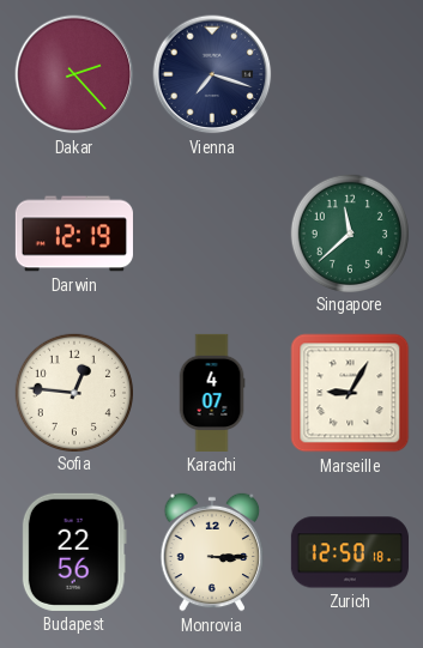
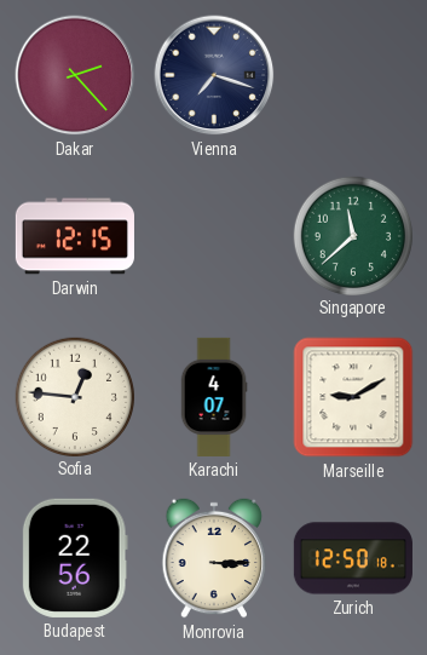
Darwin: 12:19 -> 12:15 (75, 236)
Marseille: 9:05 -> 9:10 (353, 397)
